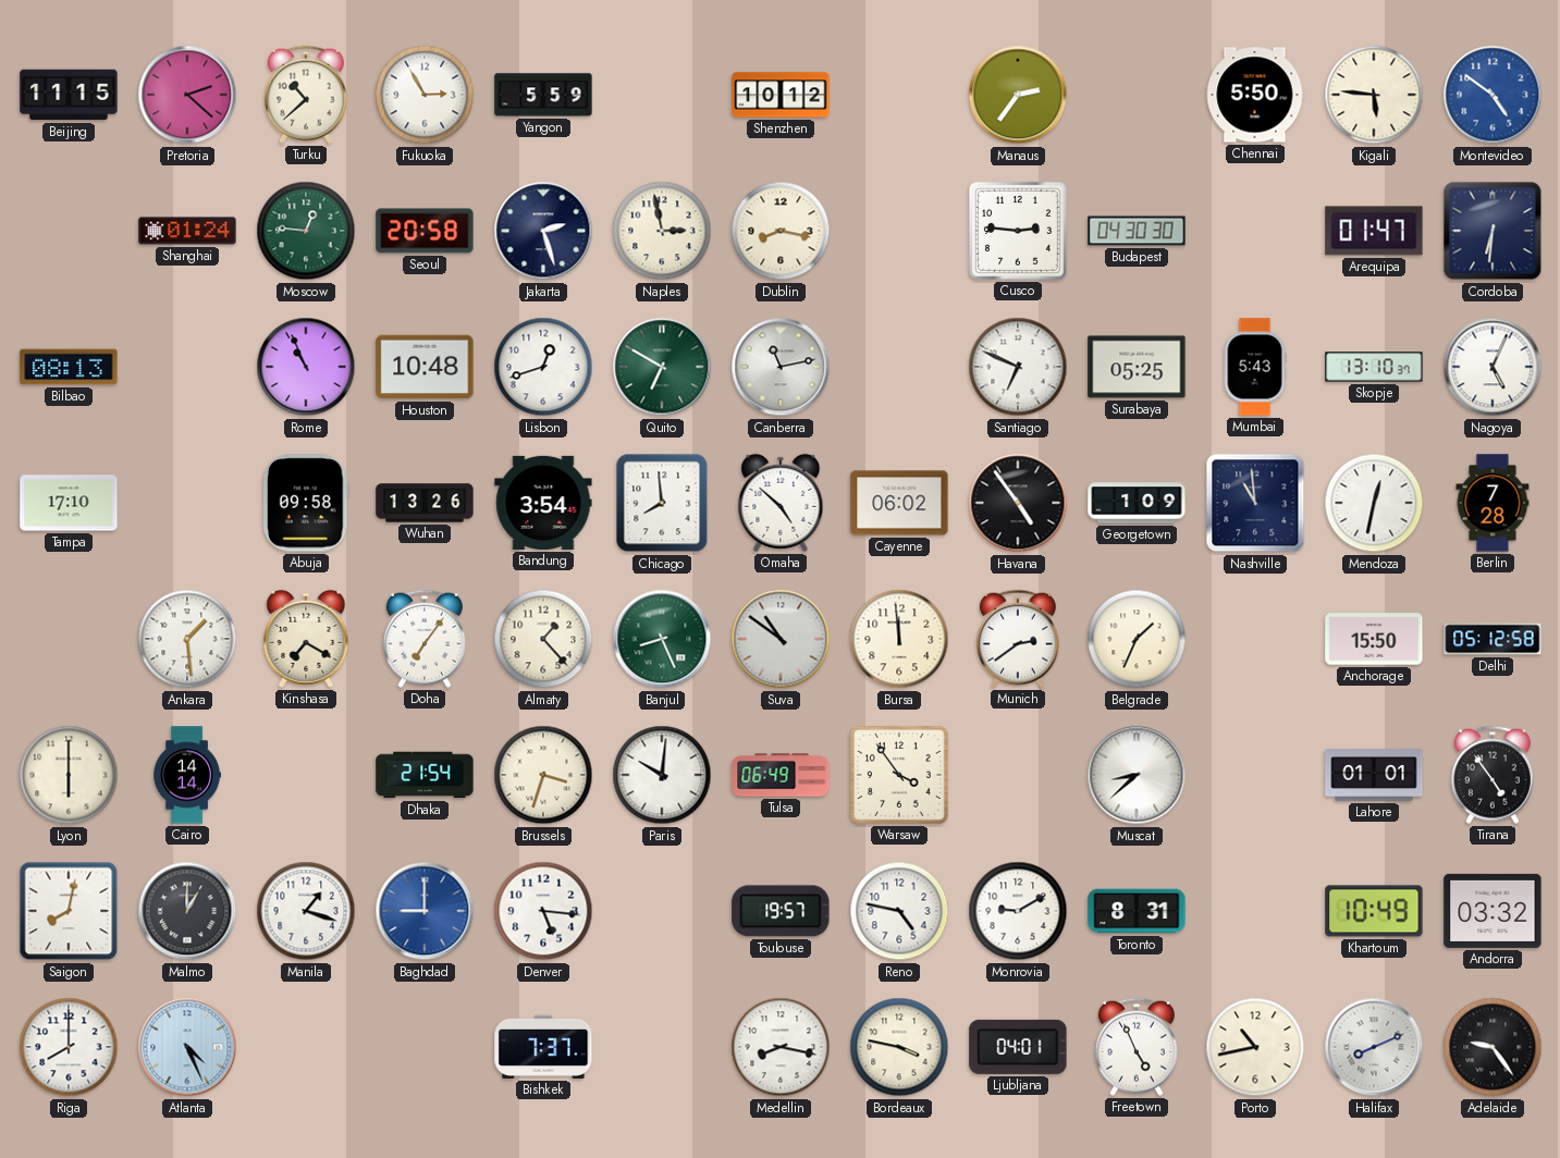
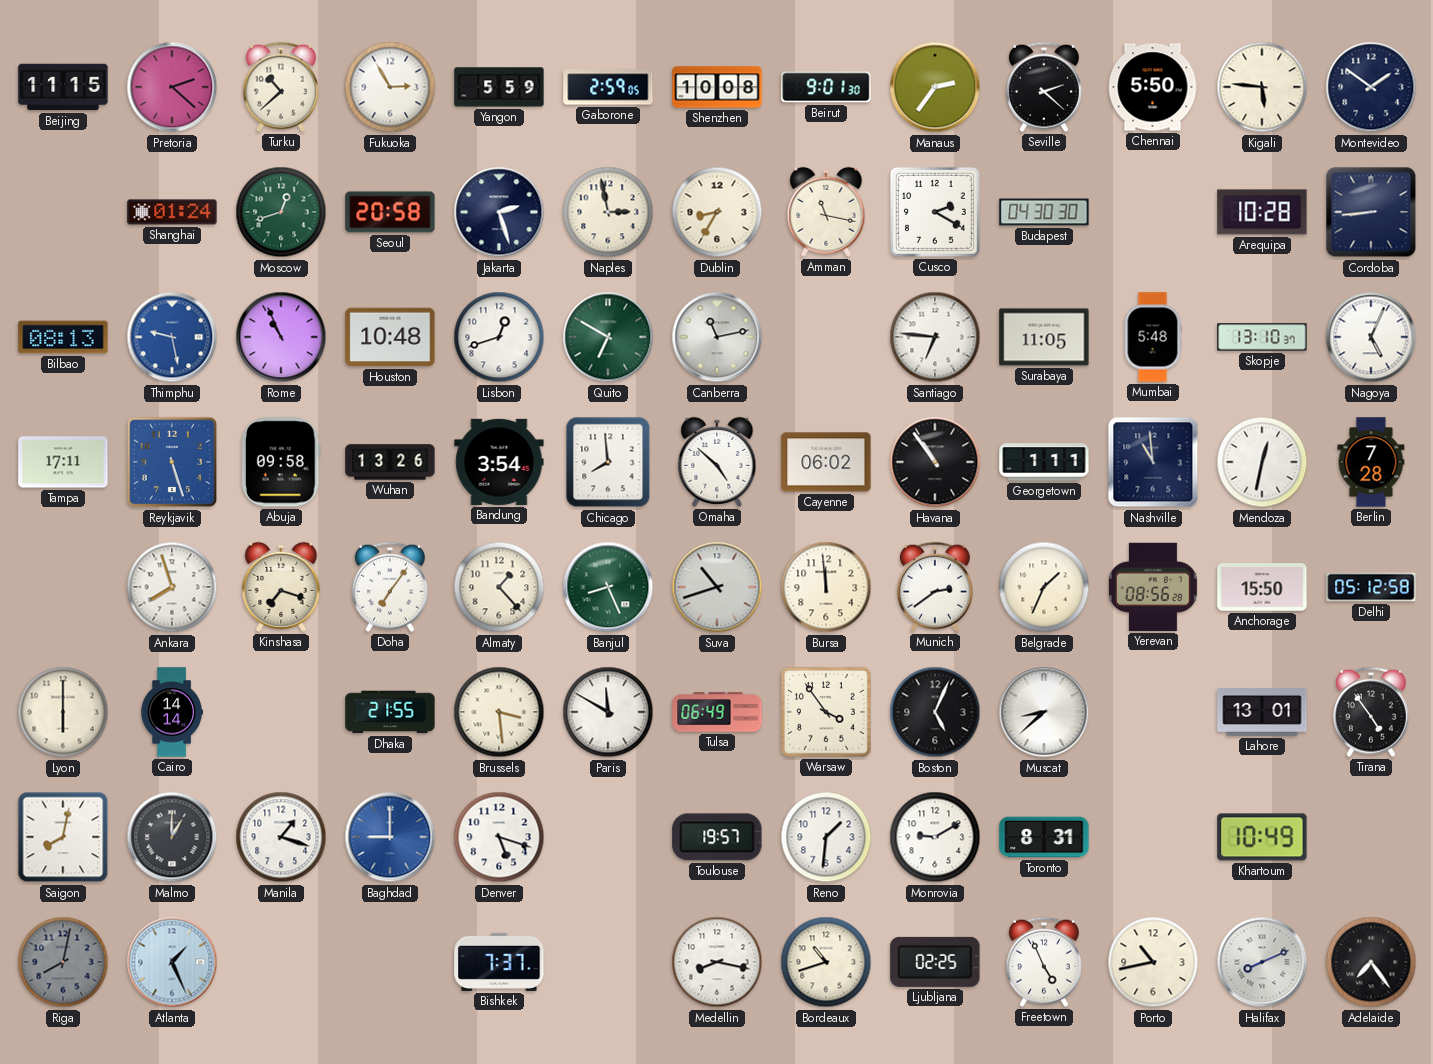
Gaborone: none -> 2:59 (608, 87)
Shenzhen: 10:12 -> 10:08 (717, 87)
Beirut: none -> 9:01 (826, 87)
Seville: none -> 2:22 (1044, 87)
Montevideo: 4:51 -> 1:51 (1371, 87)
Montevideo dial: blue -> navy (1371, 87)
Moscow: 12:46 -> 12:42 (281, 212)
Dublin: 8:17 -> 8:35 (717, 212)
Amman: none -> 11:17 (826, 212)
Cusco: 2:46 -> 2:20 (935, 212)
Arequipa: 01:47 -> 10:28 (1262, 212)
Cordoba: 6:31 -> 8:44 (1371, 212)
Thimphu: none -> 9:28 (172, 337)
Santiago: 6:49 -> 6:46 (935, 337)
Surabaya: 05:25 -> 11:05 (1044, 337)
Mumbai: 5:43 -> 5:48 (1153, 337)
Tampa: 17:10 -> 17:11 (63, 462)
Reykjavik: none -> 5:27 (172, 462)
Havana: 4:54 -> 10:54 (935, 462)
Georgetown: 1:09 -> 1:11 (1044, 462)
Ankara: 1:29 -> 7:57 (172, 587)
Kinshasa: 7:20 -> 7:18 (281, 587)
Suva: 10:51 -> 10:42 (717, 587)
Yerevan: none -> 08:56 (1153, 587)
Dhaka: 21:54 -> 21:55 (390, 712)
Brussels: 3:33 -> 3:29 (499, 712)
Paris: 10:01 -> 11:50 (608, 712)
Boston: none -> 5:04 (935, 712)
Lahore: 01:01 -> 13:01 (1262, 713)
Denver: 5:16 -> 5:18 (499, 837)
Reno: 4:47 -> 1:31 (826, 837)
Andorra: 03:32 -> none (1493, 911)
Riga: 8:00 -> 8:02 (63, 962)
Riga dial: white -> grey (63, 962)
Atlanta: 4:26 -> 1:26 (172, 962)
Bordeaux: 3:47 -> 10:42 (826, 962)
Ljubljana: 04:01 -> 02:25 (935, 962)
Adelaide: 9:24 -> 7:24 (1371, 962)
